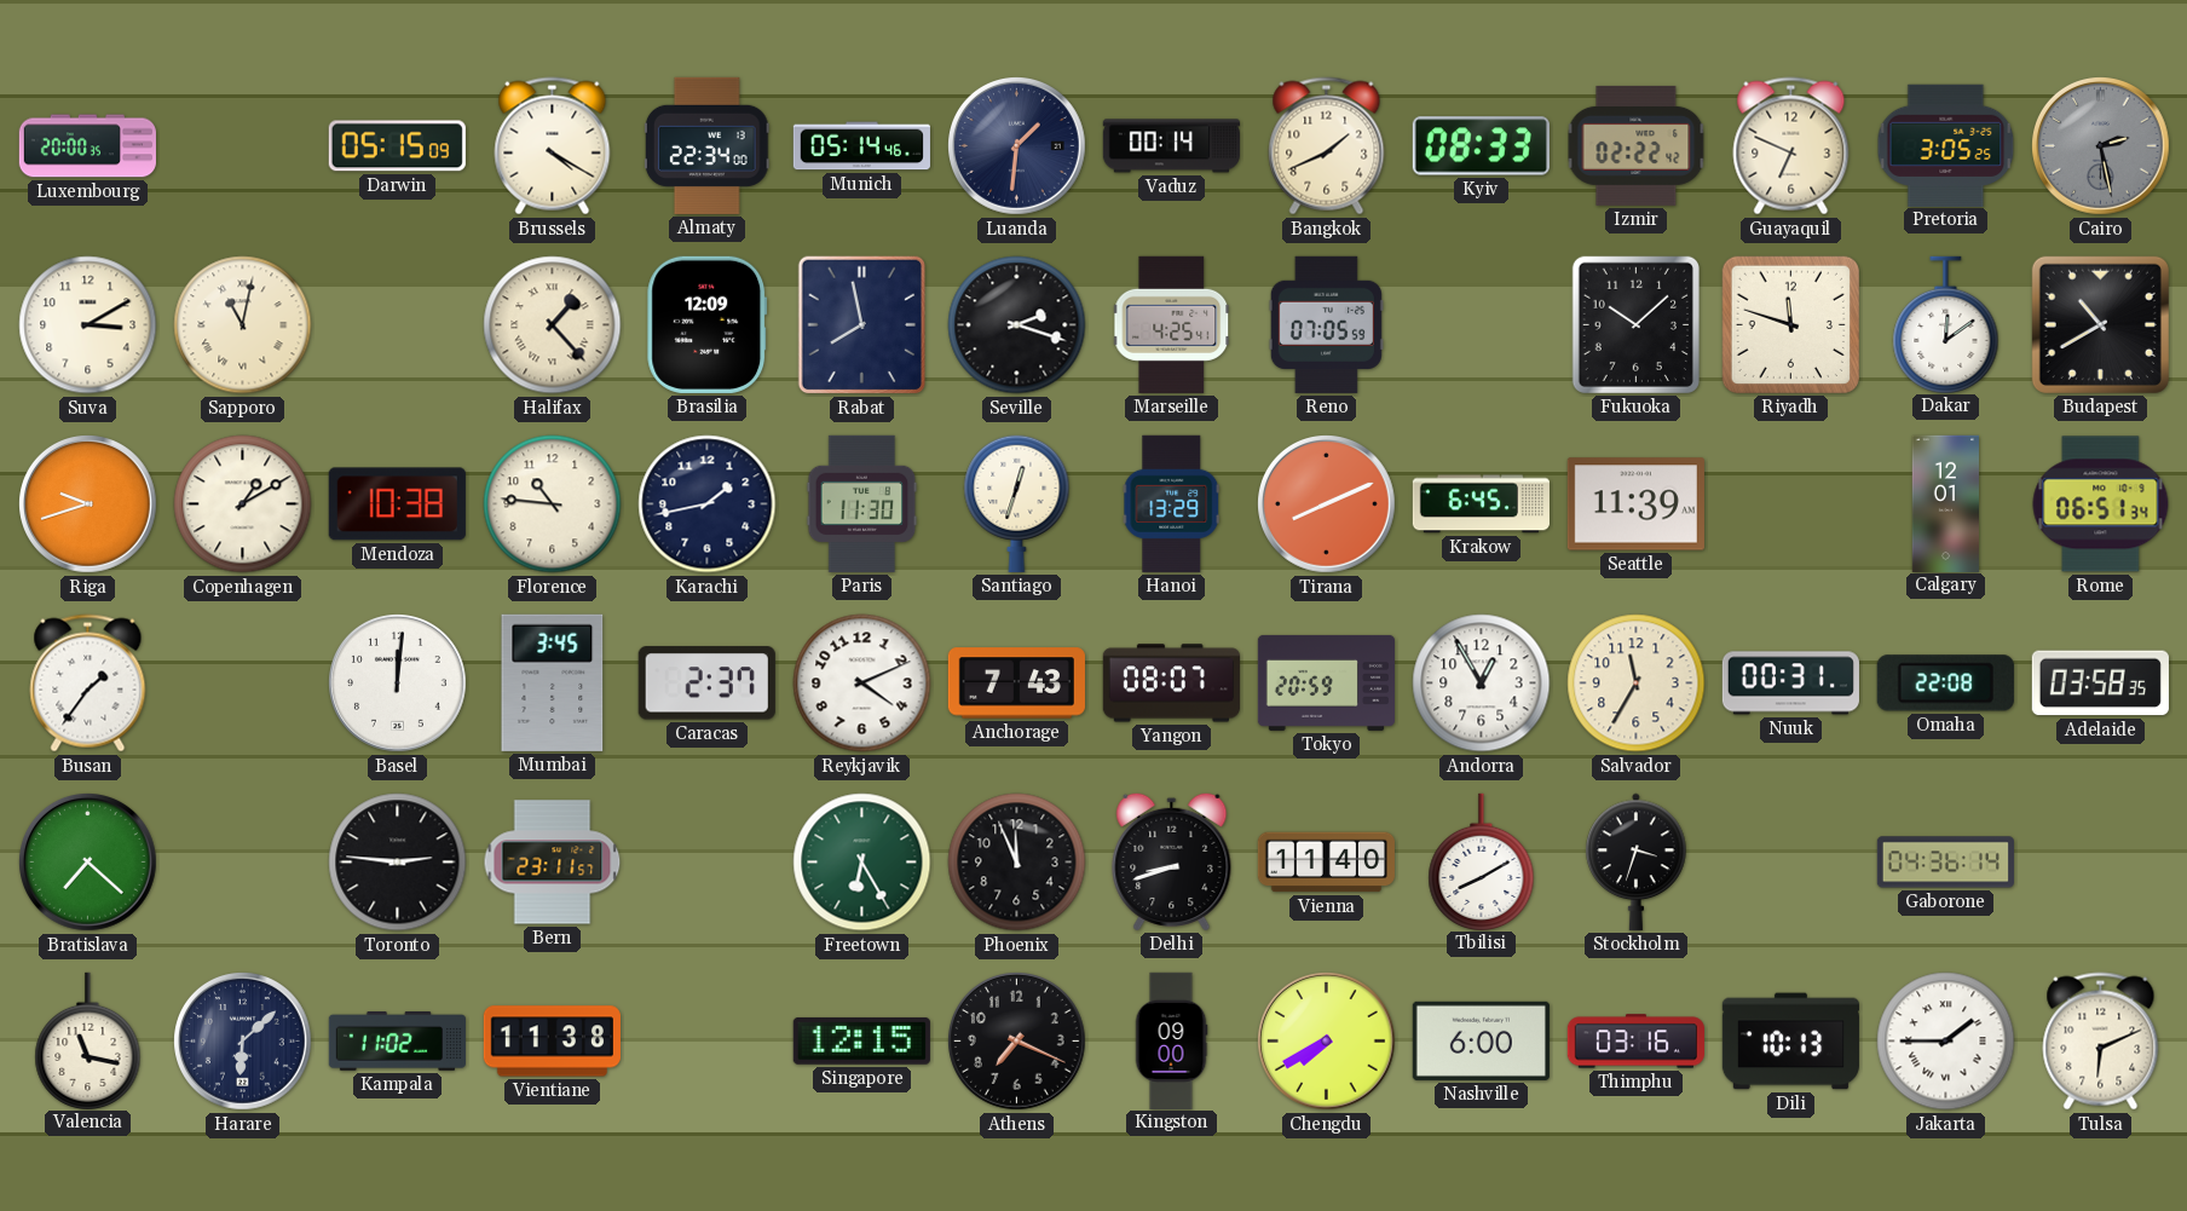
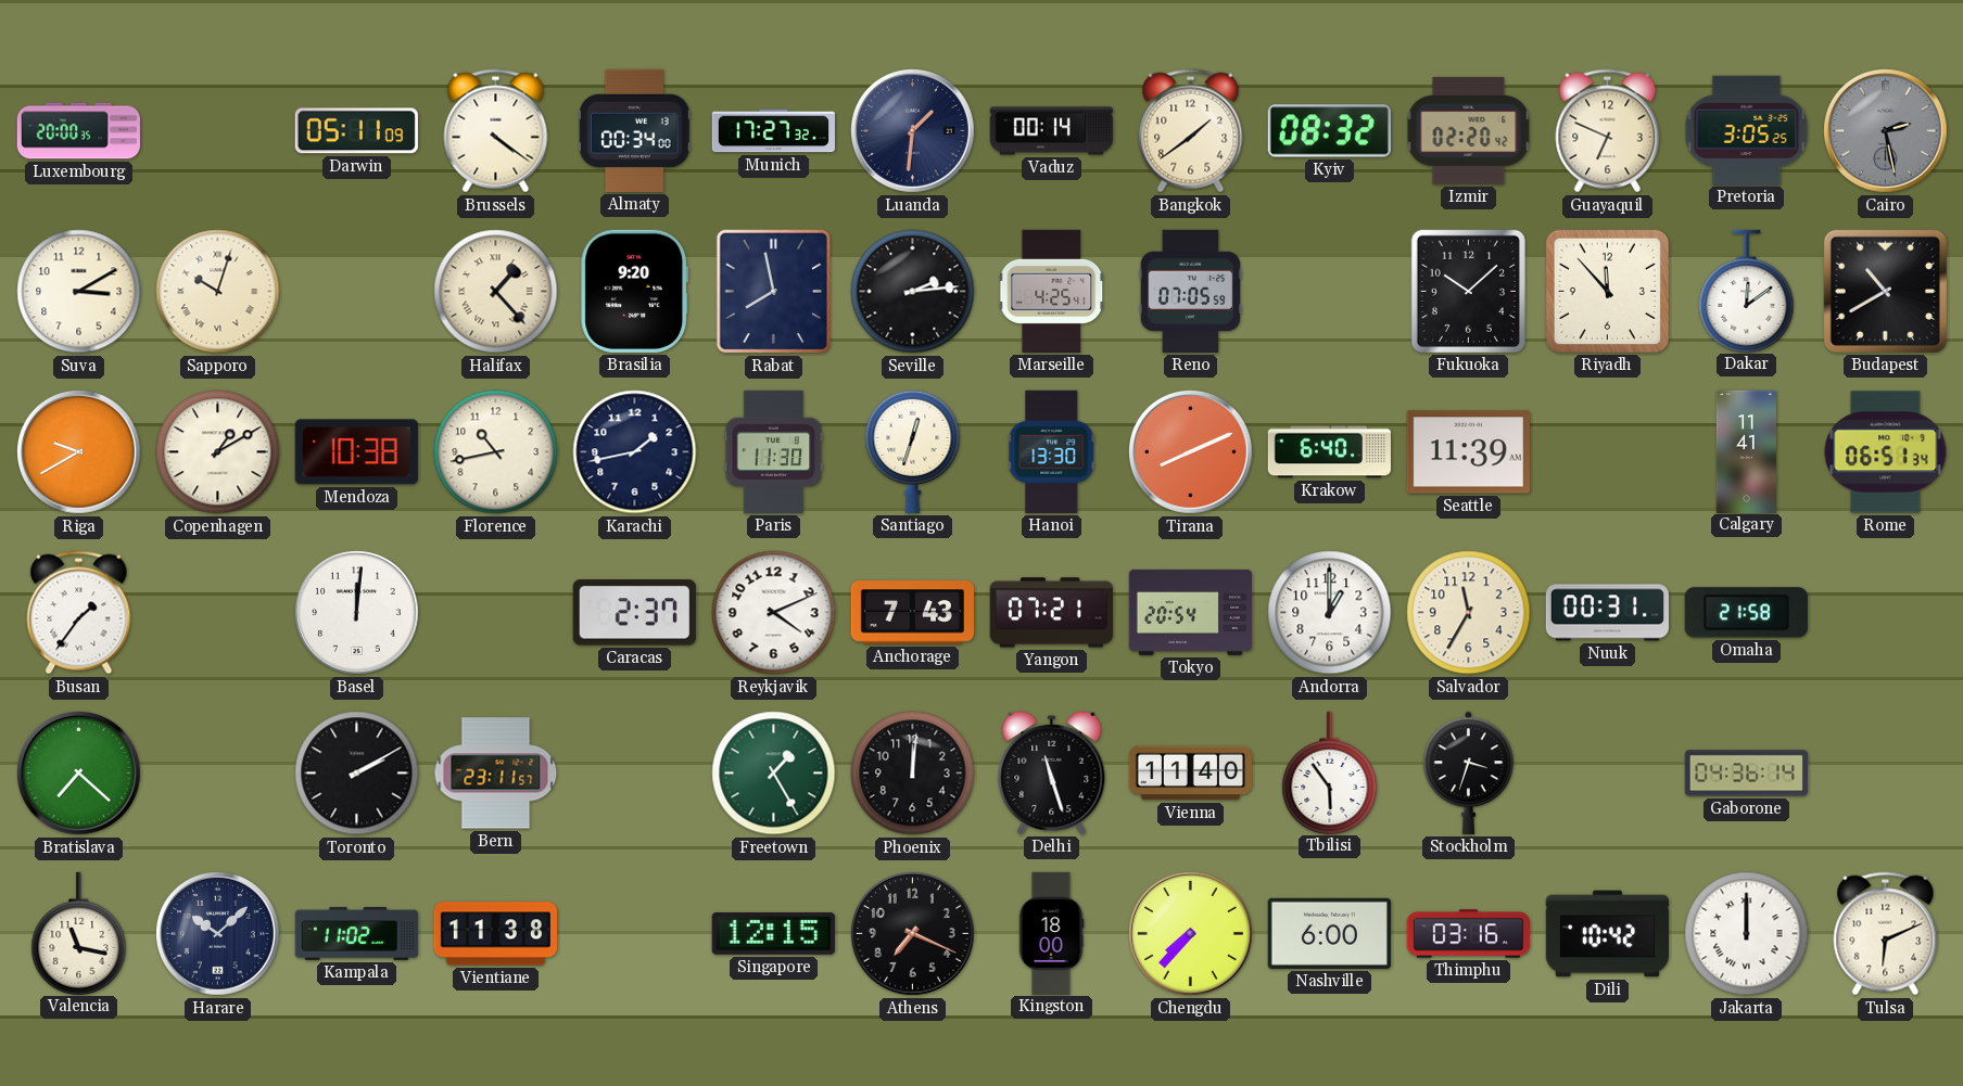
Darwin: 05:15 -> 05:11 (356, 131)
Brussels: 4:20 -> 4:21 (496, 131)
Almaty: 22:34 -> 00:34 (634, 130)
Munich: 05:14 -> 17:27 (773, 131)
Bangkok: 1:41 -> 1:39 (1191, 131)
Kyiv: 08:33 -> 08:32 (1329, 131)
Izmir: 02:22 -> 02:20 (1469, 130)
Sapporo: 11:02 -> 10:03 (218, 292)
Brasilia: 12:09 -> 9:20 (635, 291)
Seville: 2:18 -> 2:14 (913, 292)
Riyadh: 11:48 -> 11:53 (1607, 291)
Riga: 9:42 -> 9:40 (79, 452)
Florence: 10:46 -> 10:43 (496, 452)
Hanoi: 13:29 -> 13:30 (1052, 451)
Krakow: 6:45 -> 6:40 (1329, 452)
Calgary: 12:01 -> 11:41 (1746, 451)
Mumbai: 3:45 -> none (553, 682)
Yangon: 08:07 -> 07:21 (1051, 613)
Tokyo: 20:59 -> 20:54 (1190, 612)
Andorra: 12:55 -> 1:00 (1330, 613)
Omaha: 22:08 -> 21:58 (1746, 613)
Adelaide: 03:58 -> none (2100, 684)
Toronto: 2:46 -> 2:10 (357, 774)
Freetown: 6:25 -> 1:25 (774, 774)
Phoenix: 11:56 -> 12:01 (913, 774)
Delhi: 8:42 -> 11:27 (1052, 772)
Tbilisi: 8:10 -> 5:54 (1330, 772)
Harare: 6:08 -> 10:08 (218, 934)
Kingston: 09:00 -> 18:00 (1051, 933)
Chengdu: 7:40 -> 7:37 (1191, 934)
Dili: 10:13 -> 10:42 (1607, 934)
Jakarta: 1:45 -> 12:00 (1747, 934)
